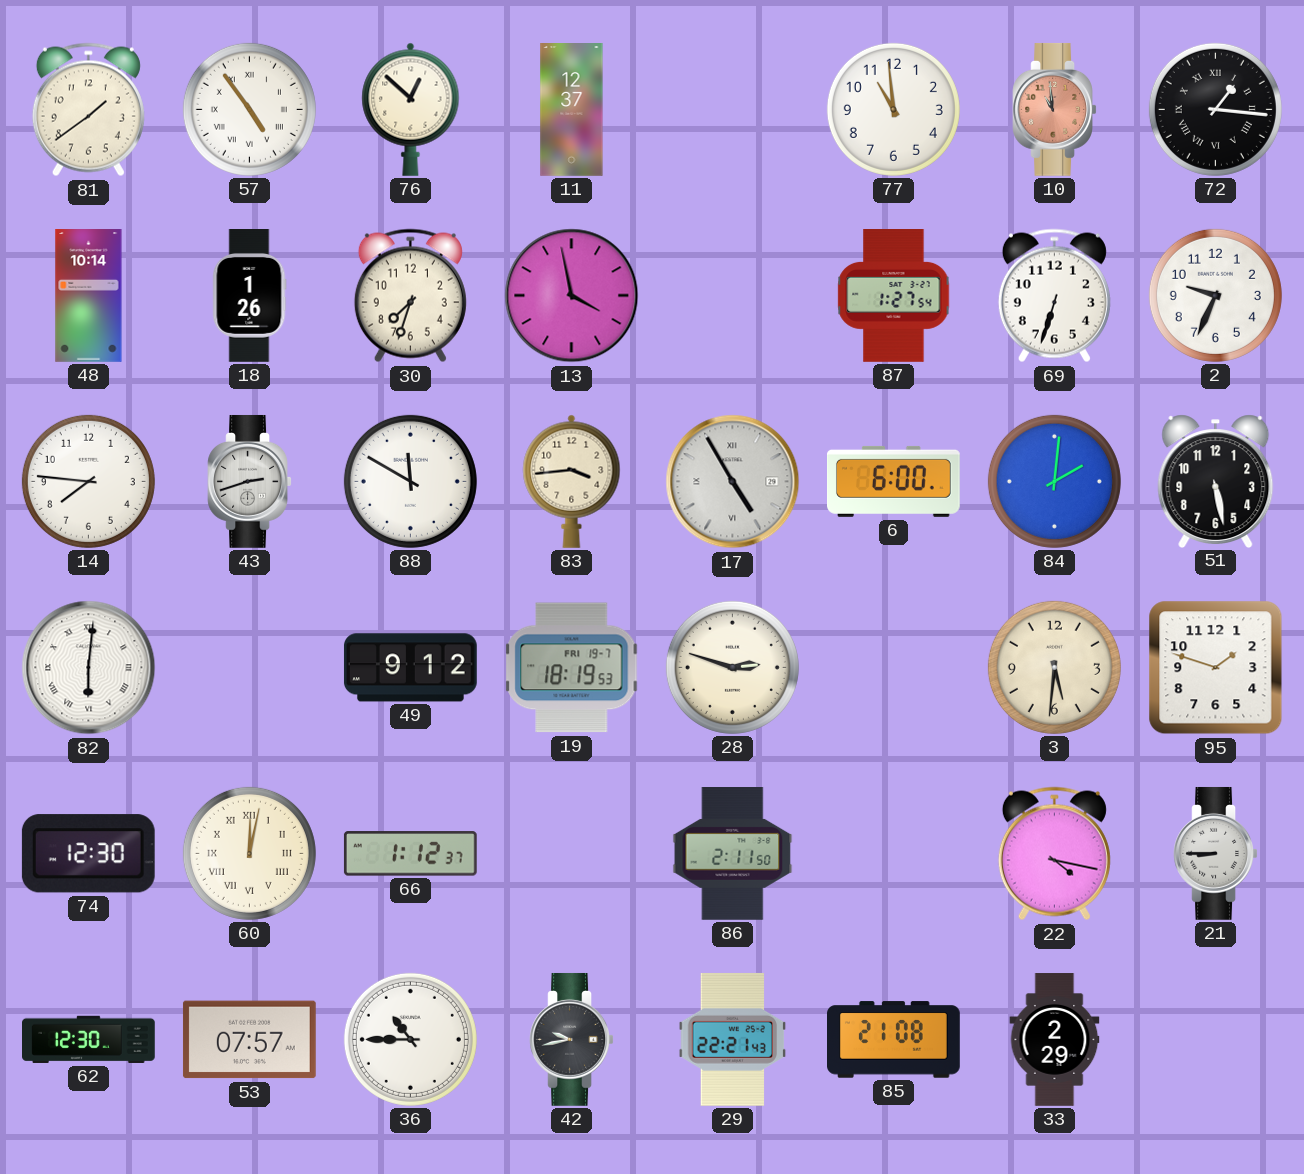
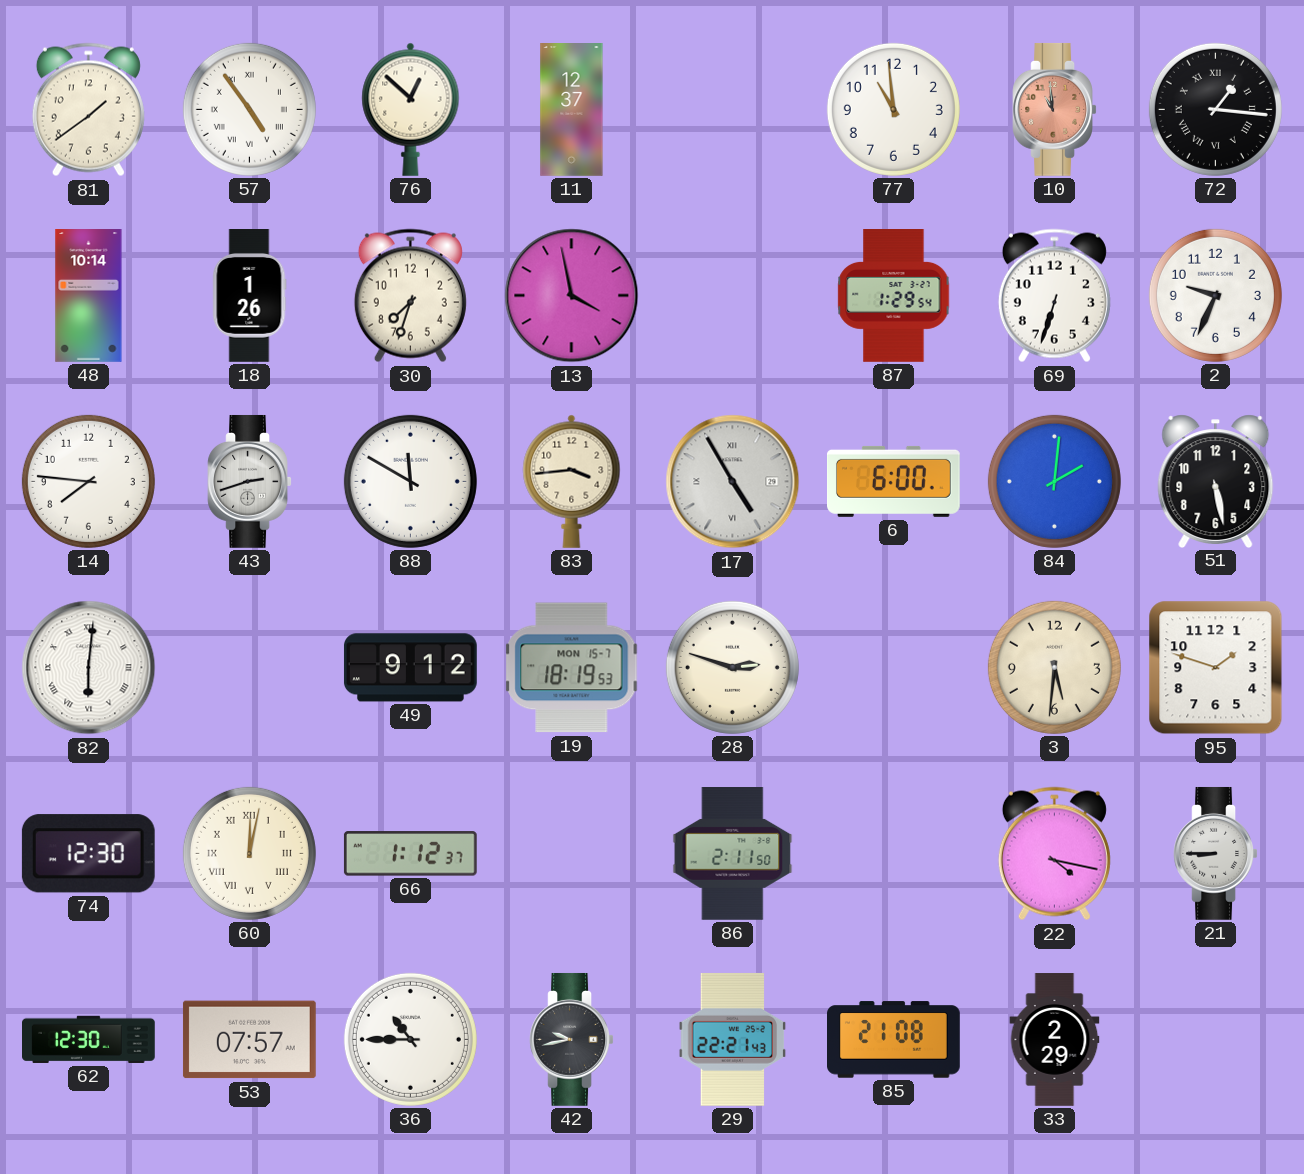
87: 1:27 -> 1:29 (894, 296)
19 date: FRI 19-7 -> MON 15-7 (572, 668)
